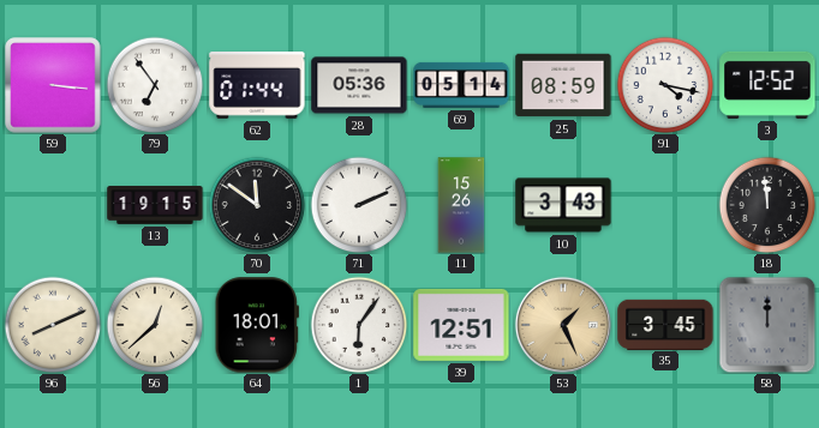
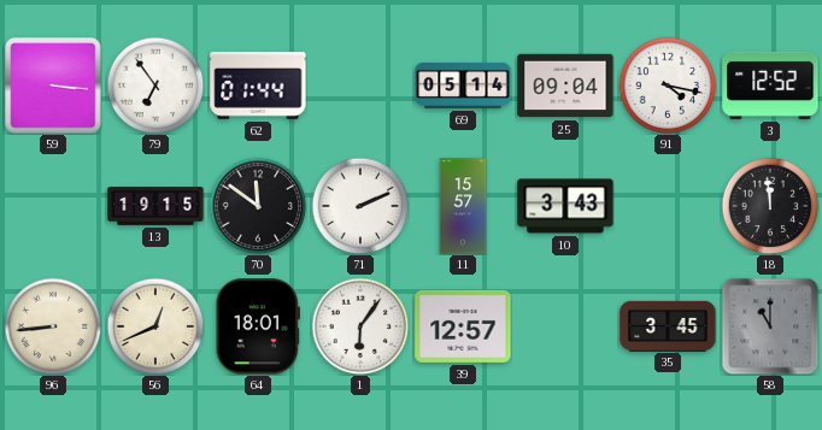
28: 05:36 -> none (359, 85)
25: 08:59 -> 09:04 (565, 86)
11: 15:26 -> 15:57 (463, 206)
96: 8:11 -> 8:44 (53, 326)
56: 12:38 -> 12:41 (155, 326)
39: 12:51 -> 12:57 (463, 326)
53: 1:26 -> none (563, 325)
58: 12:00 -> 11:00 (770, 326)
